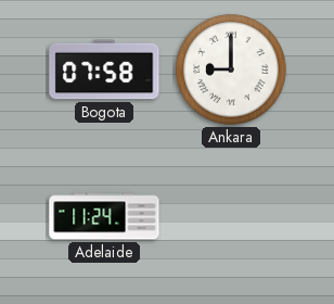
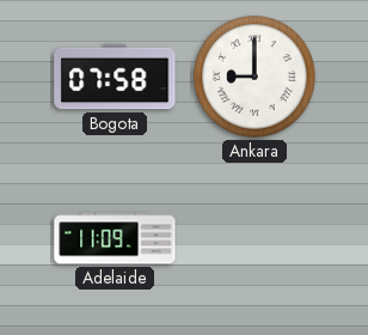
Adelaide: 11:24 -> 11:09 (115, 238)
